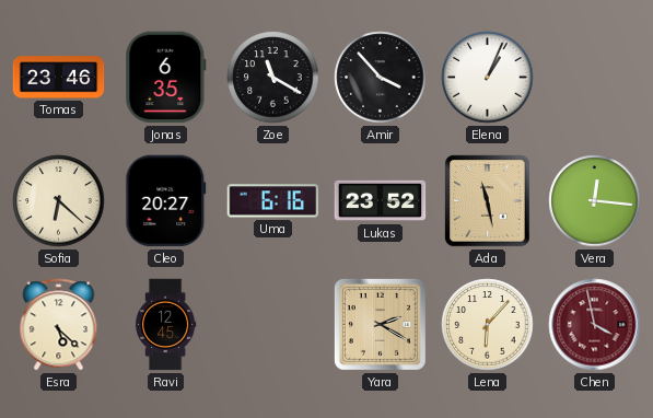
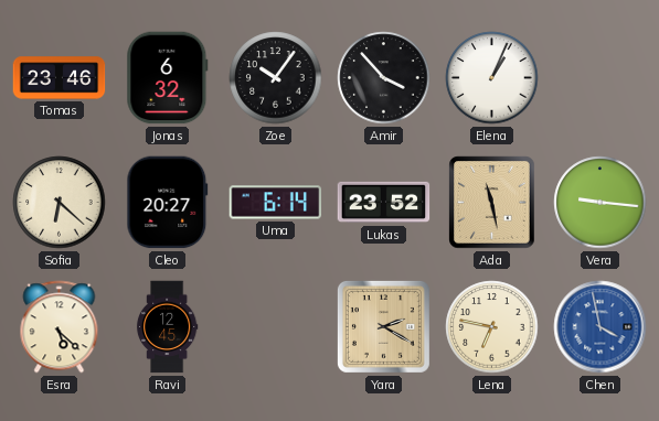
Jonas: 6:35 -> 6:32 (168, 78)
Zoe: 11:20 -> 10:06 (276, 78)
Uma: 6:16 -> 6:14 (276, 203)
Vera: 12:16 -> 9:16 (600, 203)
Lena: 6:07 -> 6:47 (492, 327)
Chen dial: burgundy -> blue (600, 327)
